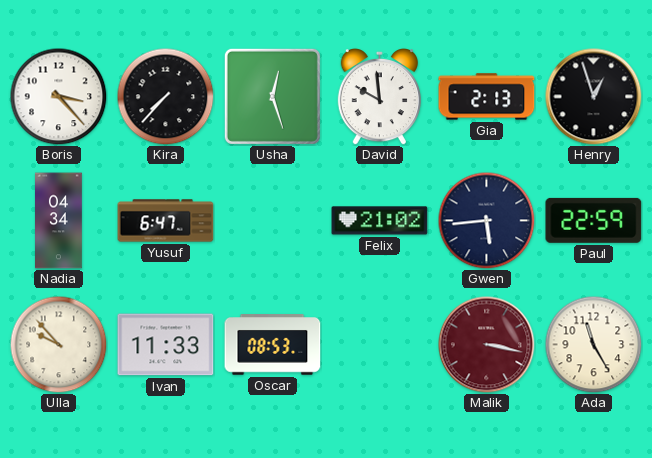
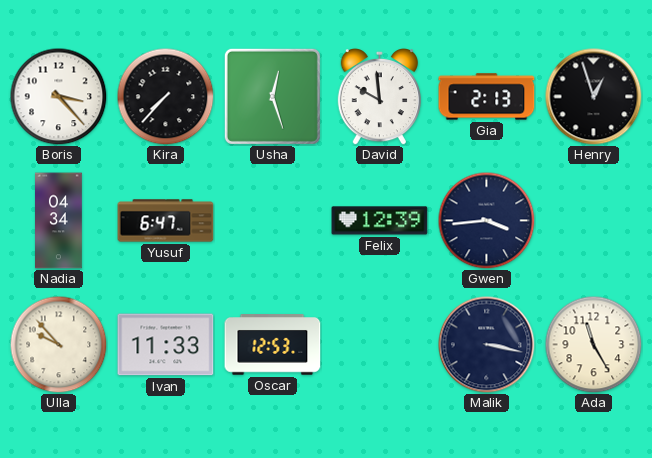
Felix: 21:02 -> 12:39 (380, 221)
Gwen: 5:44 -> 3:44 (486, 220)
Paul: 22:59 -> none (594, 220)
Oscar: 08:53 -> 12:53 (273, 345)
Malik dial: burgundy -> navy (487, 345)
